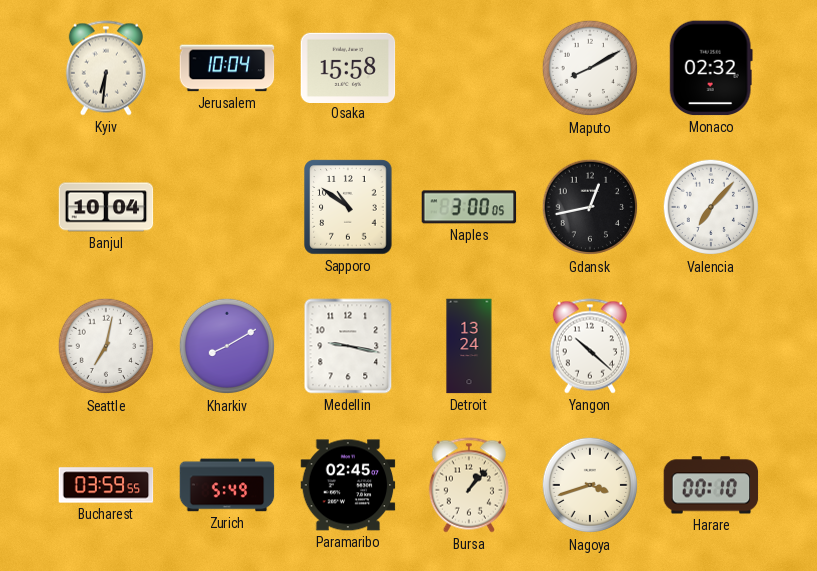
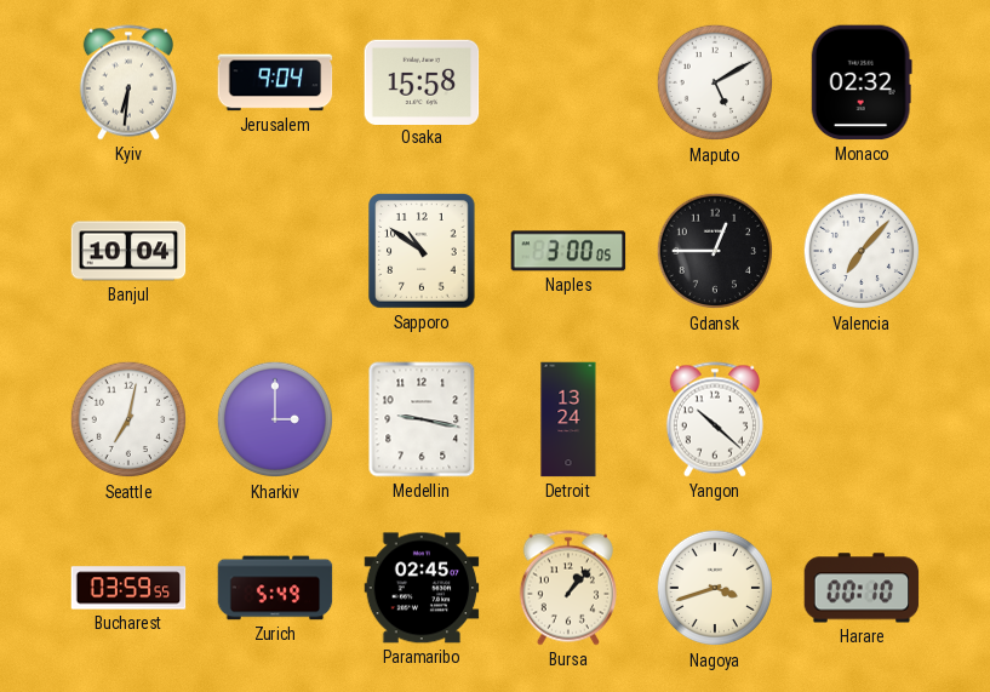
Jerusalem: 10:04 -> 9:04 (275, 82)
Maputo: 8:10 -> 5:10 (715, 82)
Gdansk: 12:43 -> 12:45 (715, 251)
Kharkiv: 8:10 -> 3:00 (275, 419)
